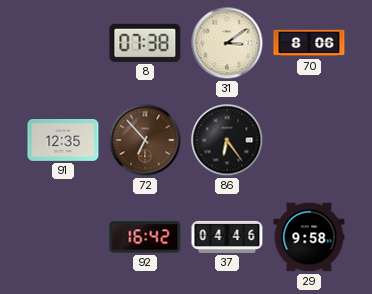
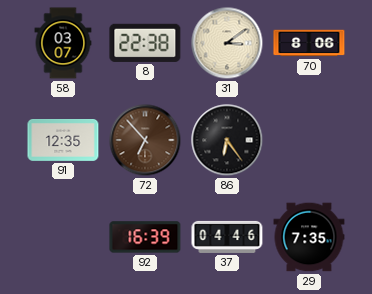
58: none -> 03:07 (63, 43)
8: 07:38 -> 22:38 (145, 43)
92: 16:42 -> 16:39 (145, 237)
29: 9:58 -> 7:35 (309, 237)
